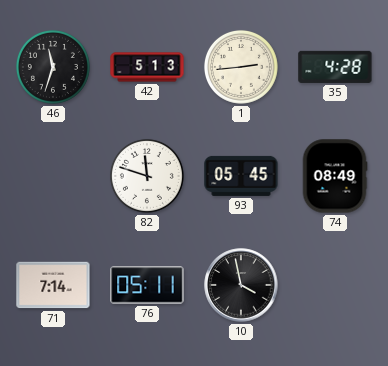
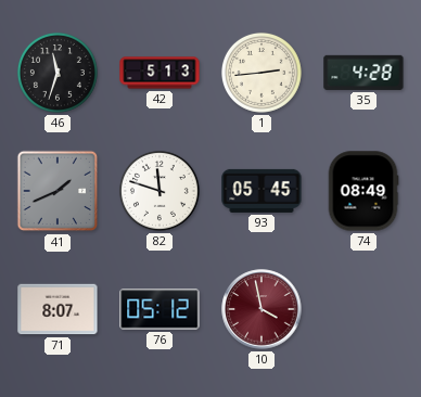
41: none -> 1:41 (58, 191)
71: 7:14 -> 8:07 (58, 309)
76: 05:11 -> 05:12 (160, 309)
10 dial: black -> burgundy (261, 309)
